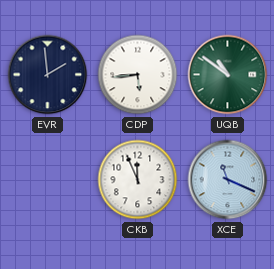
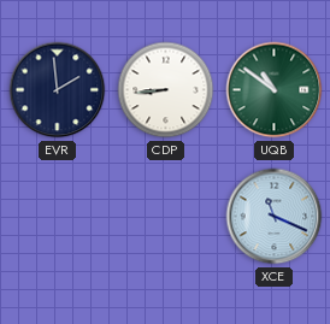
CDP: 5:44 -> 8:44 (166, 90)
CKB: 11:56 -> none (138, 180)
